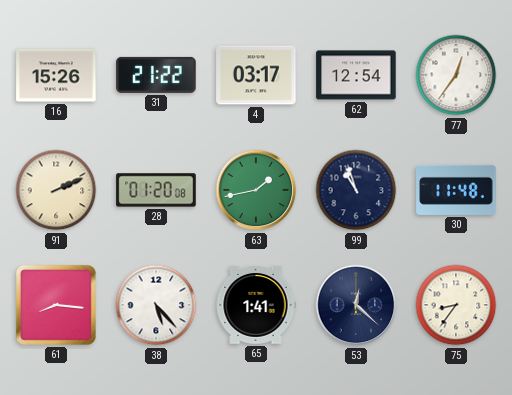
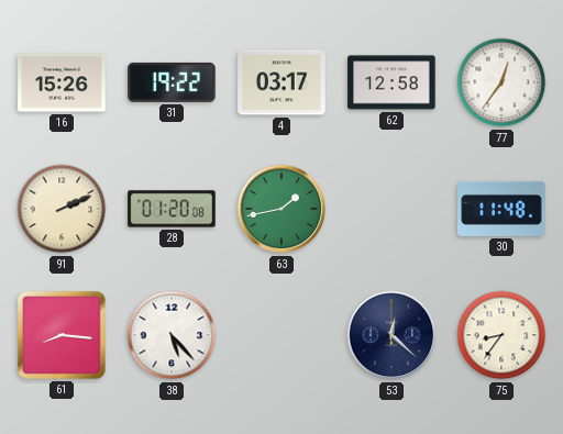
31: 21:22 -> 19:22 (172, 82)
62: 12:54 -> 12:58 (391, 82)
99: 10:57 -> none (356, 190)
65: 1:41 -> none (256, 305)
